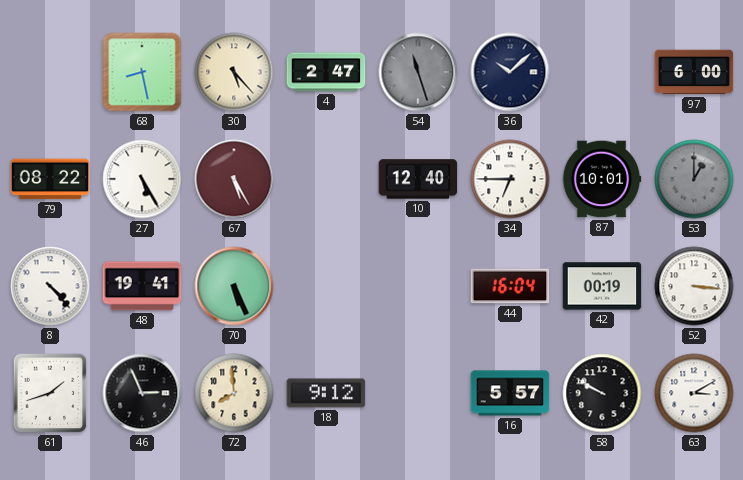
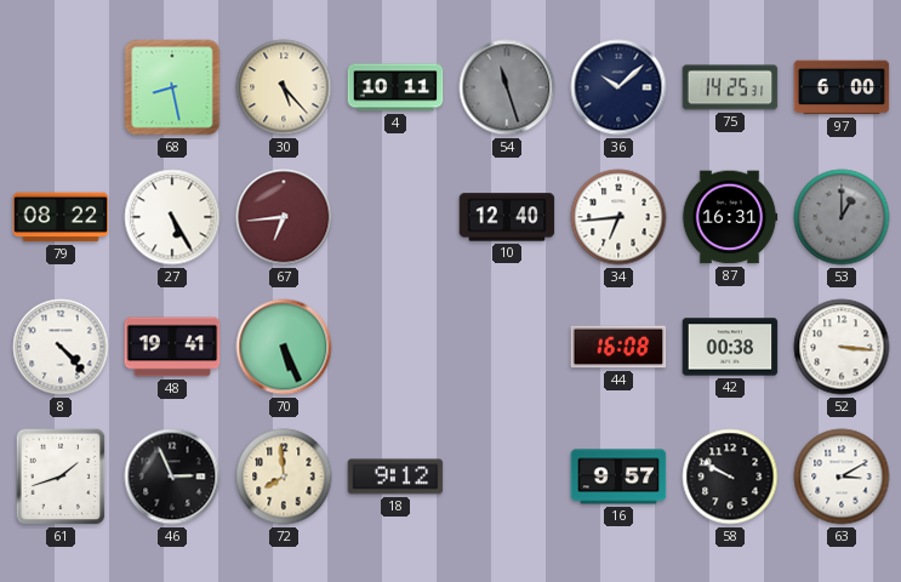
4: 2:47 -> 10:11 (395, 87)
75: none -> 14:25 (730, 87)
67: 5:25 -> 6:44 (284, 217)
34: 6:45 -> 6:44 (618, 217)
87: 10:01 -> 16:31 (730, 217)
44: 16:04 -> 16:08 (618, 347)
42: 00:19 -> 00:38 (730, 347)
16: 5:57 -> 9:57 (618, 477)
